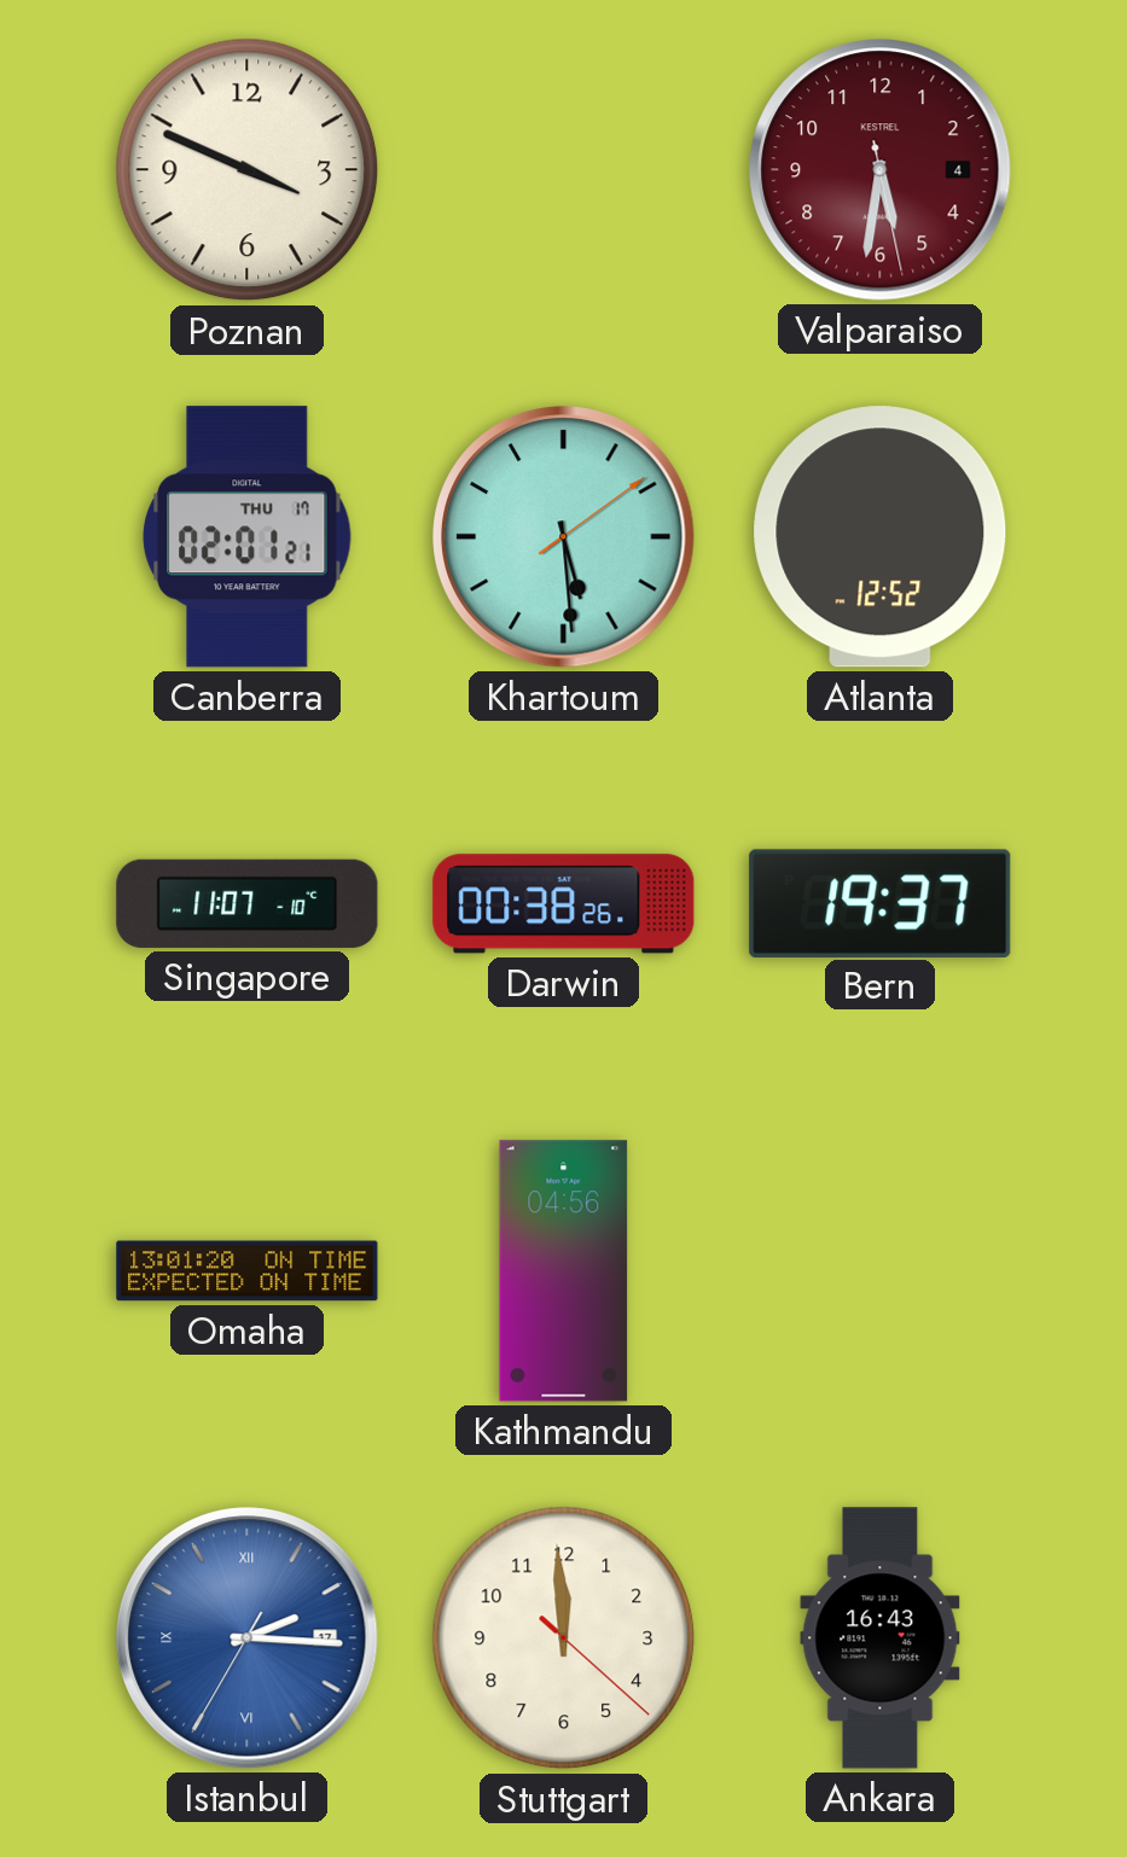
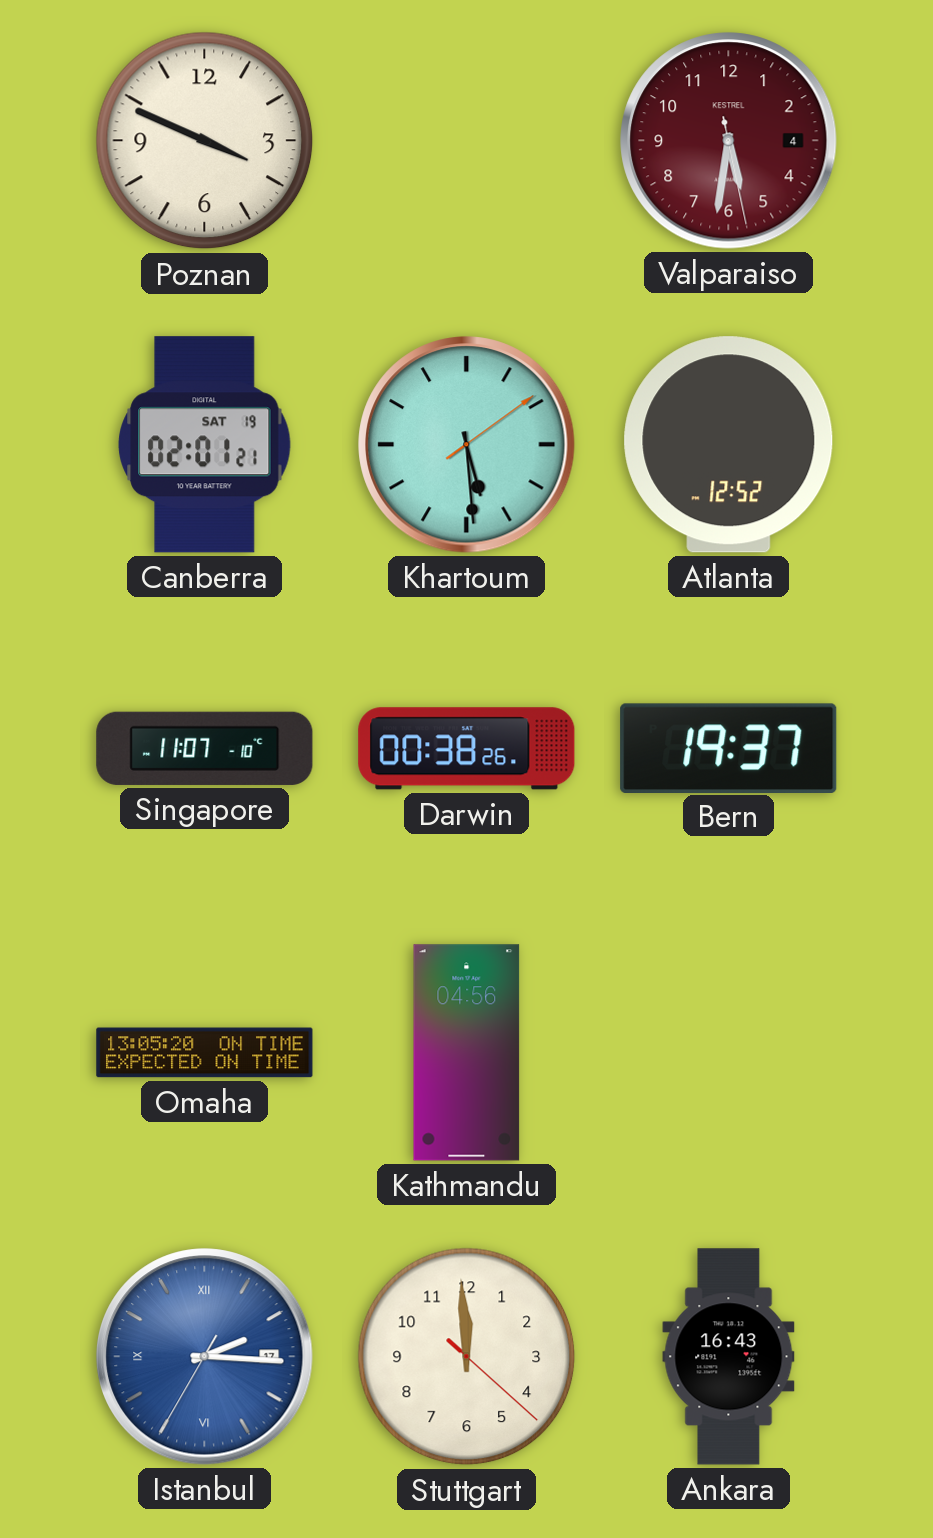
Canberra date: THU 17 -> SAT 19 (205, 445)
Omaha: 13:01 -> 13:05 (205, 1053)
